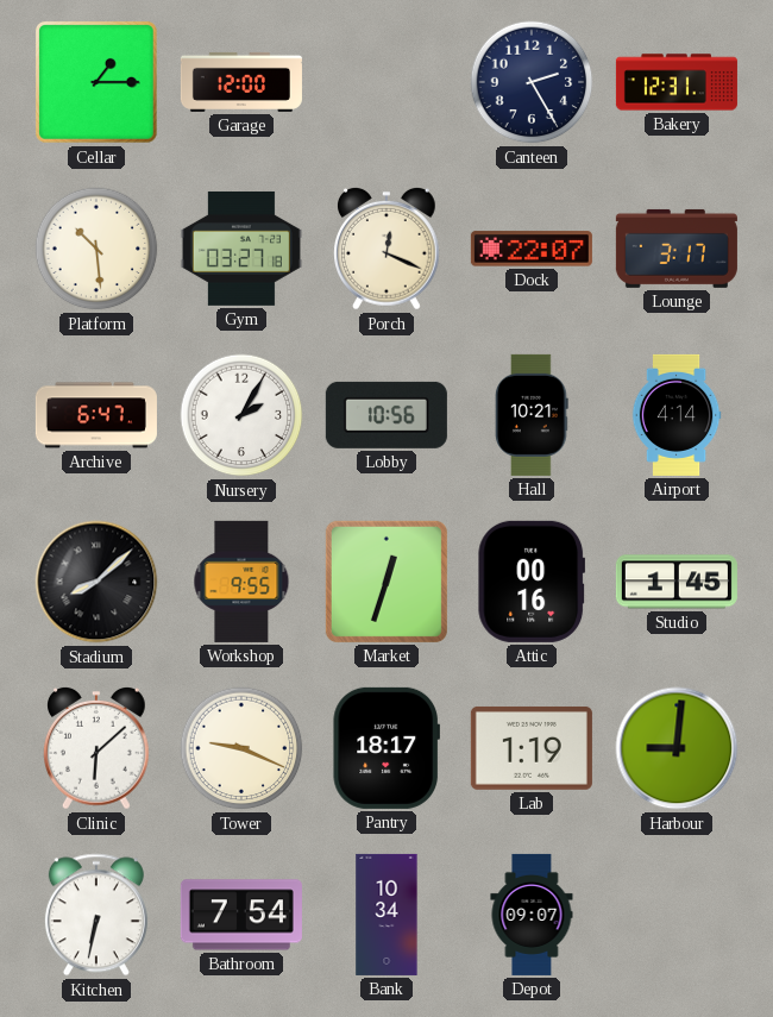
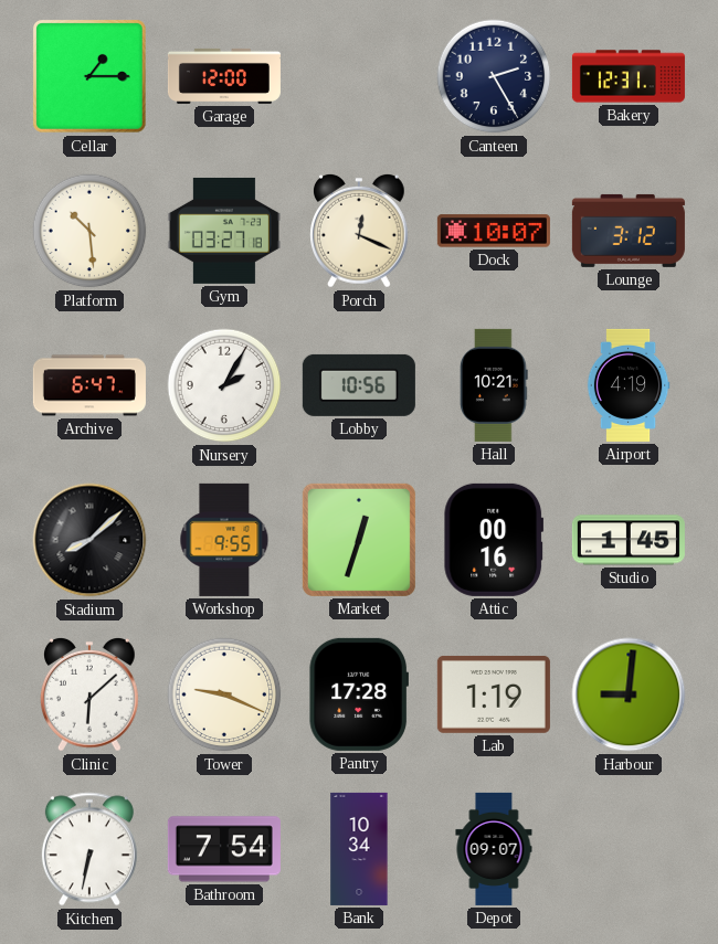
Dock: 22:07 -> 10:07 (494, 231)
Lounge: 3:17 -> 3:12 (629, 231)
Airport: 4:14 -> 4:19 (629, 385)
Pantry: 18:17 -> 17:28 (358, 694)
